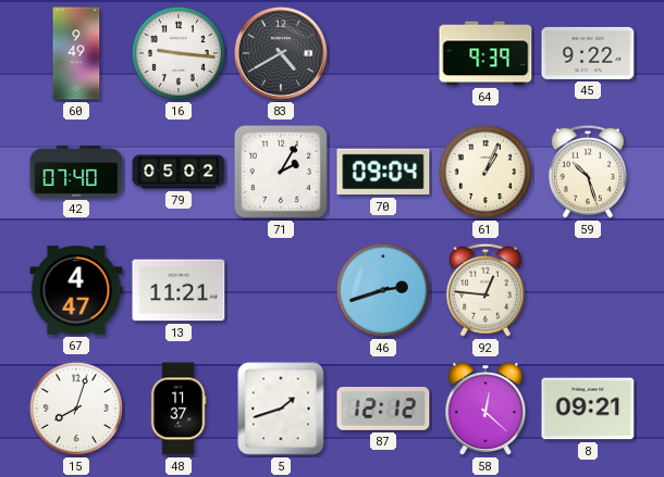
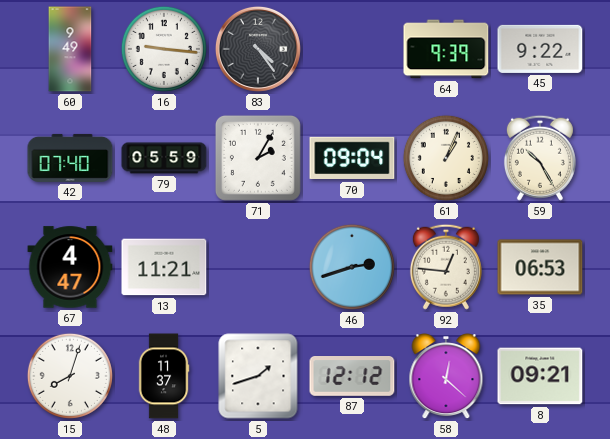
83: 4:40 -> 4:24 (258, 49)
79: 05:02 -> 05:59 (164, 158)
59: 10:27 -> 10:25 (540, 158)
35: none -> 06:53 (540, 267)
